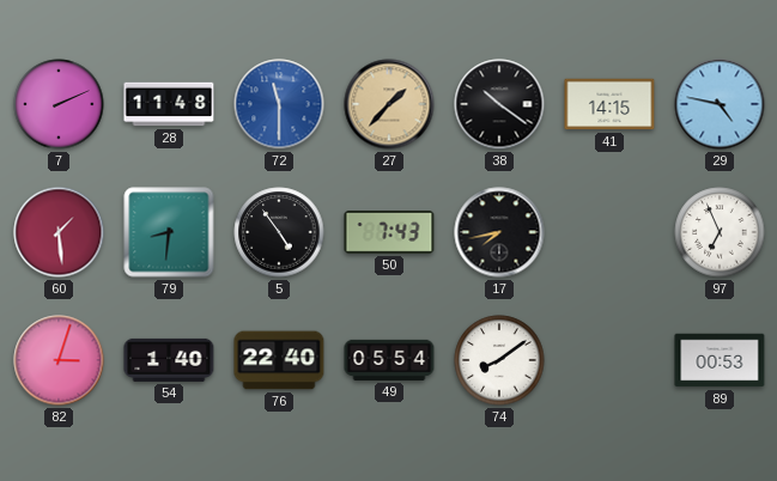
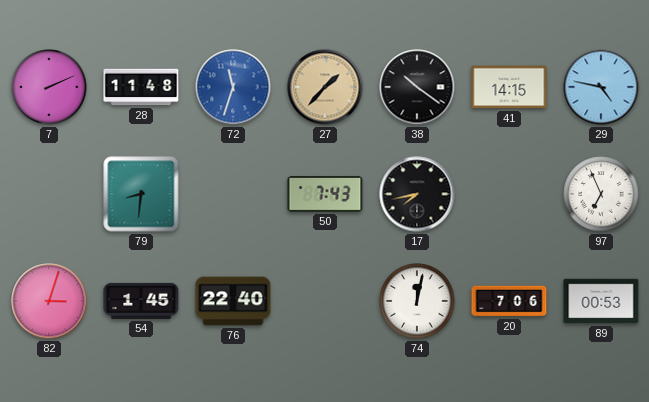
72: 11:30 -> 11:33 (233, 87)
60: 1:29 -> none (59, 232)
5: 4:54 -> none (279, 232)
54: 1:40 -> 1:45 (141, 301)
49: 05:54 -> none (389, 360)
74: 8:09 -> 12:02 (417, 301)
20: none -> 7:06 (509, 301)
